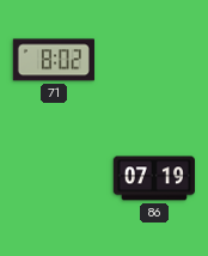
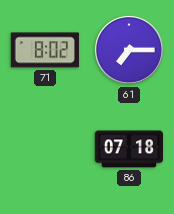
61: none -> 7:15 (129, 50)
86: 07:19 -> 07:18 (128, 149)
